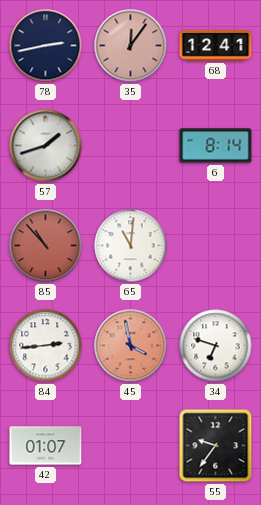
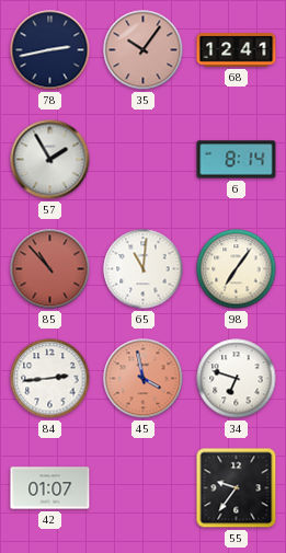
35: 12:06 -> 10:06 (144, 50)
57: 1:42 -> 1:55 (50, 160)
98: none -> 7:06 (237, 269)
